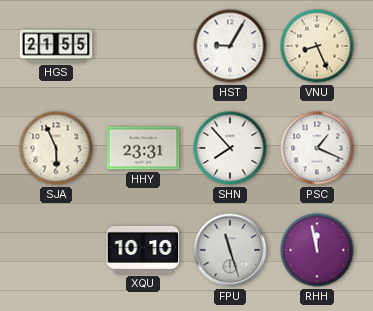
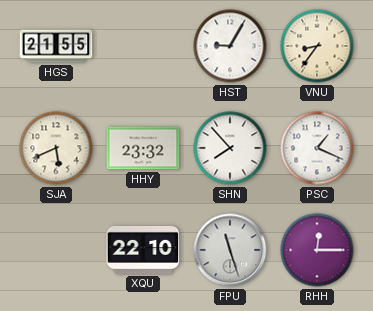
VNU: 8:26 -> 8:36 (317, 46)
SJA: 5:56 -> 5:41 (56, 148)
HHY: 23:31 -> 23:32 (143, 148)
XQU: 10:10 -> 22:10 (143, 250)
RHH: 11:58 -> 12:15 (317, 250)
